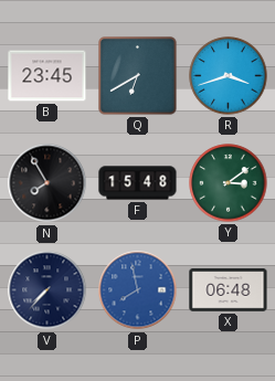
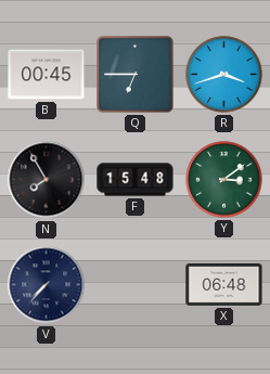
B: 23:45 -> 00:45 (47, 75)
Q: 6:40 -> 6:45 (136, 75)
P: 7:58 -> none (138, 290)
